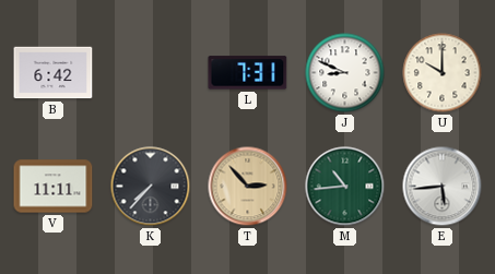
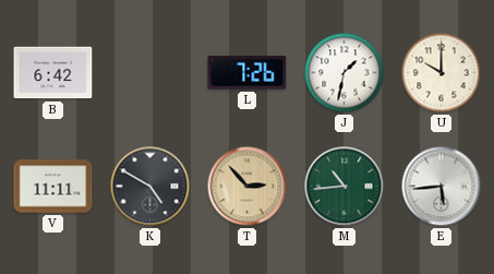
L: 7:31 -> 7:26 (248, 73)
J: 8:49 -> 1:32 (345, 73)
K: 7:37 -> 4:50 (150, 187)
